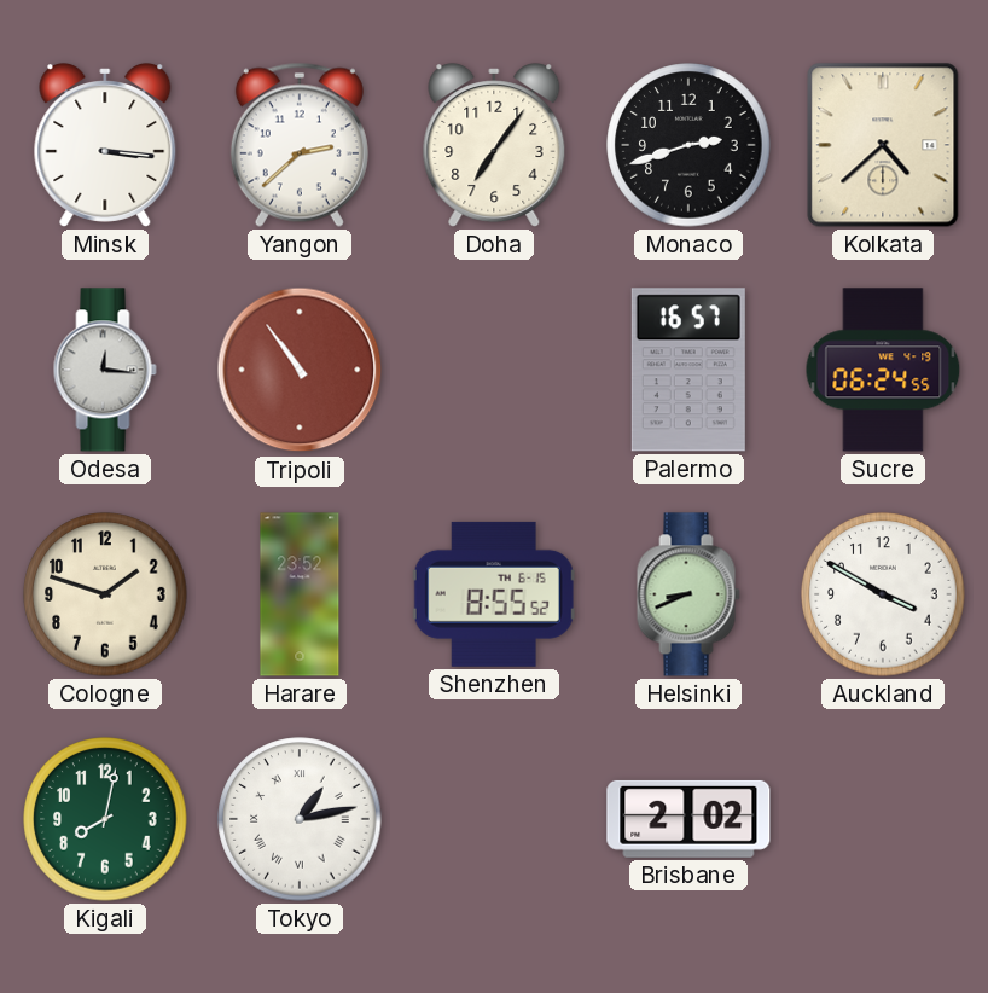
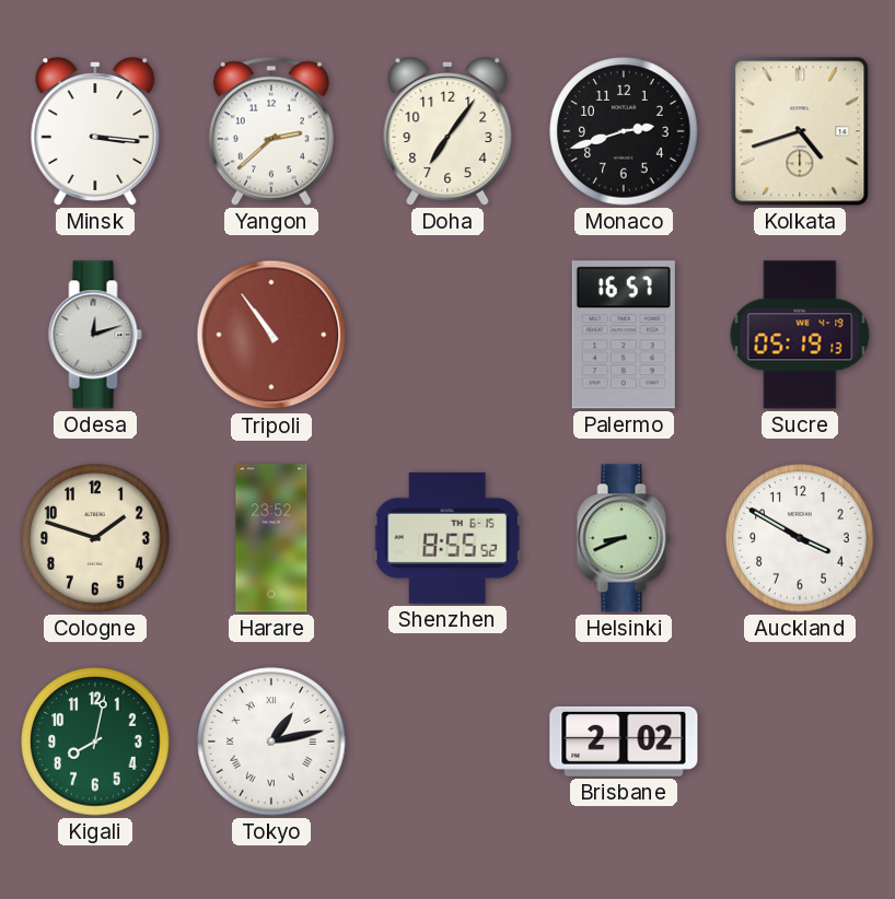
Kolkata: 4:38 -> 4:42 (800, 131)
Odesa: 12:16 -> 12:12 (95, 335)
Sucre: 06:24 -> 05:19 (800, 335)
